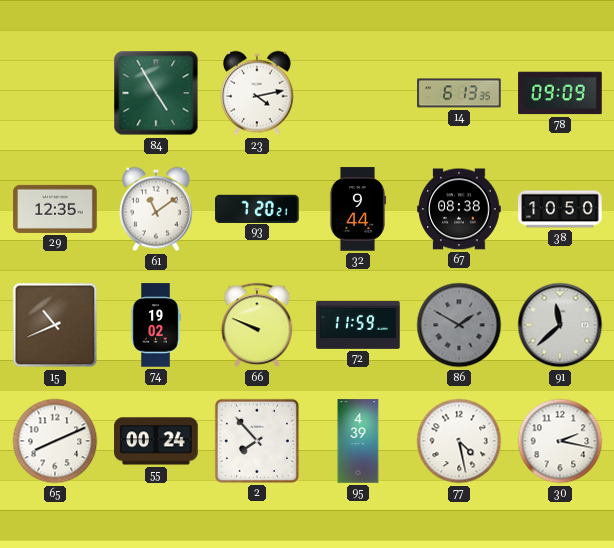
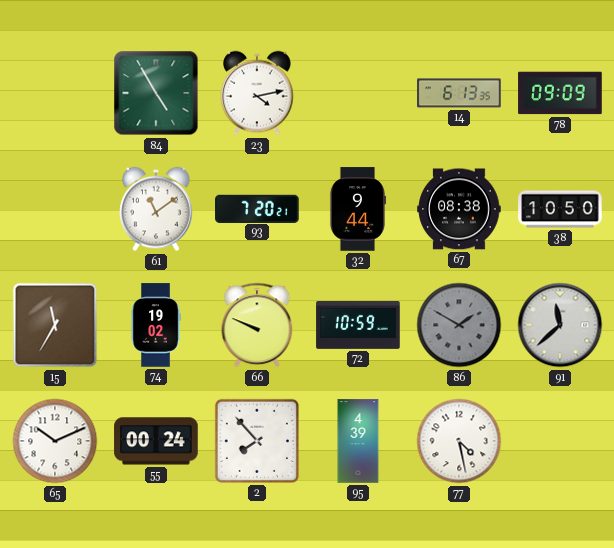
29: 12:35 -> none (55, 209)
15: 10:41 -> 11:35 (55, 325)
72: 11:59 -> 10:59 (358, 326)
65: 8:11 -> 10:11 (55, 441)
30: 2:17 -> none (560, 441)
